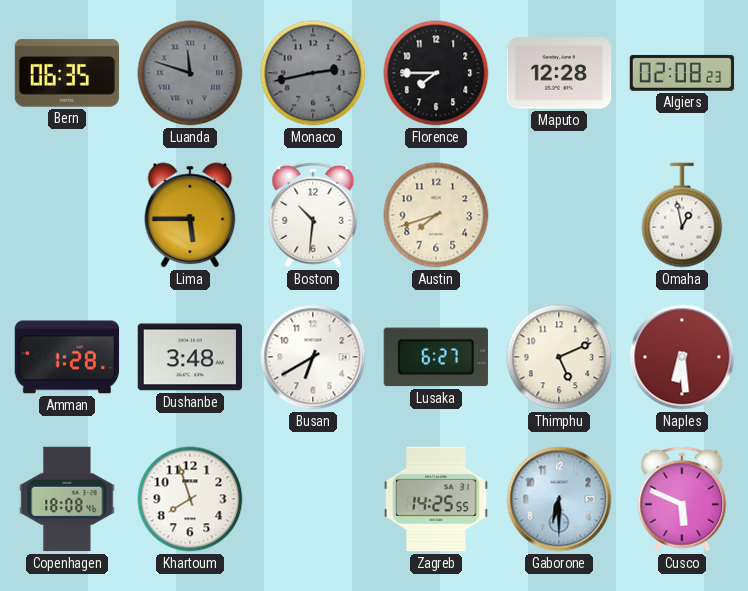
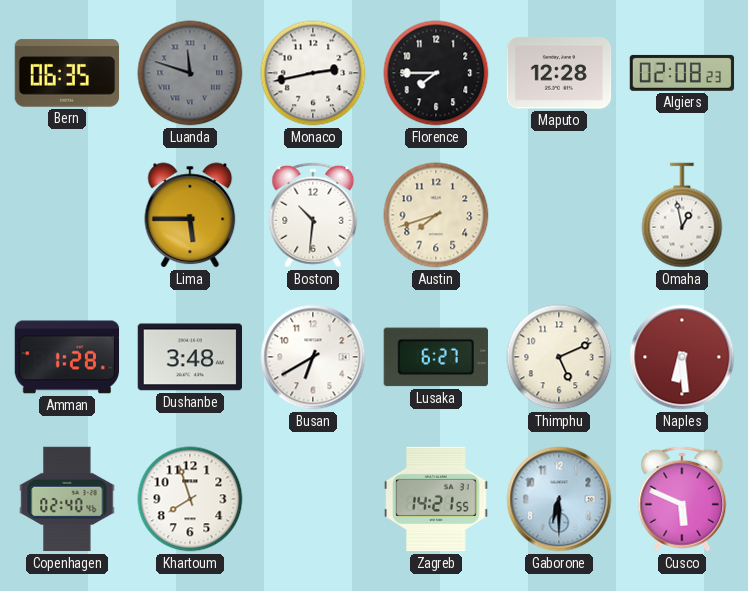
Monaco dial: grey -> white (313, 73)
Copenhagen: 18:08 -> 02:40 (67, 499)
Zagreb: 14:25 -> 14:21 (436, 499)
